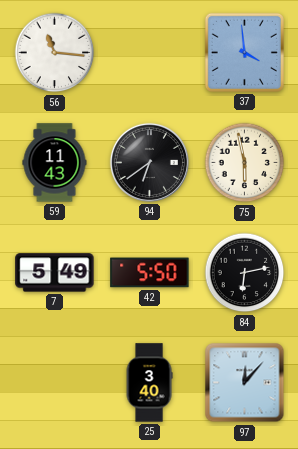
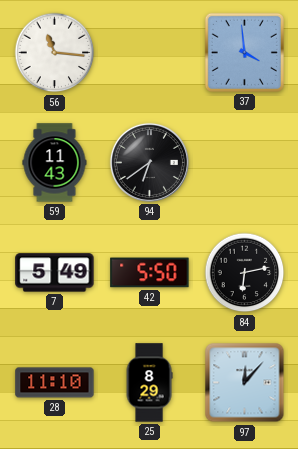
75: 5:58 -> none (245, 163)
28: none -> 11:10 (55, 383)
25: 3:40 -> 8:29 (149, 383)
